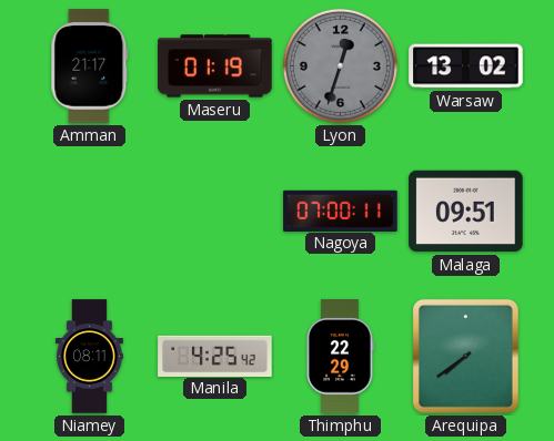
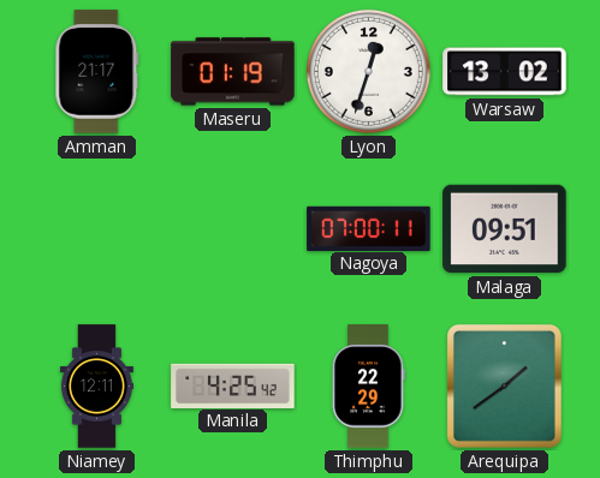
Lyon dial: grey -> white (368, 71)
Niamey: 08:11 -> 12:11 (96, 387)
Arequipa: 7:39 -> 1:39 (504, 386)
